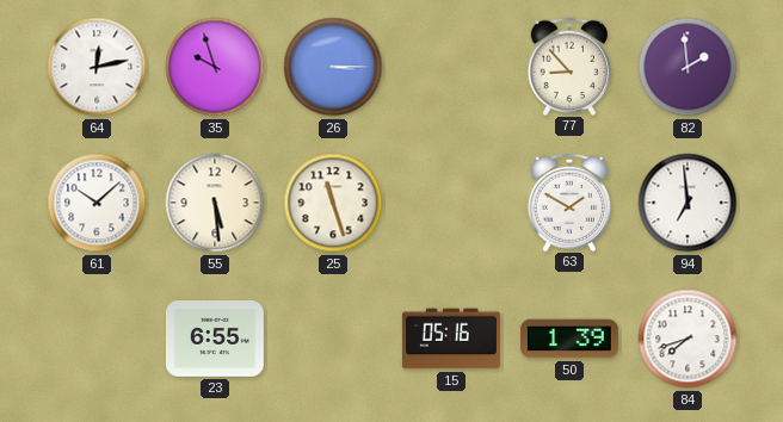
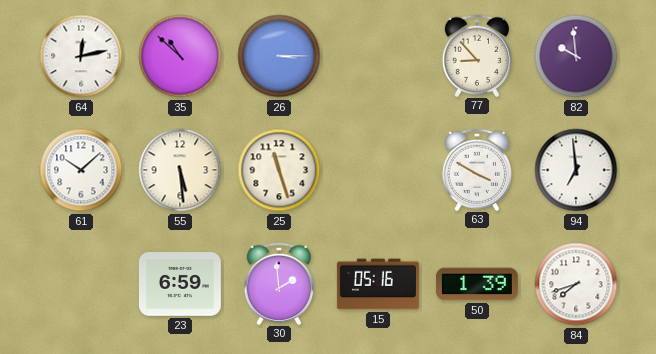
35: 9:57 -> 10:52 (180, 56)
82: 1:59 -> 9:59 (576, 56)
63: 1:50 -> 3:50 (476, 169)
23: 6:55 -> 6:59 (180, 285)
30: none -> 1:59 (278, 283)
